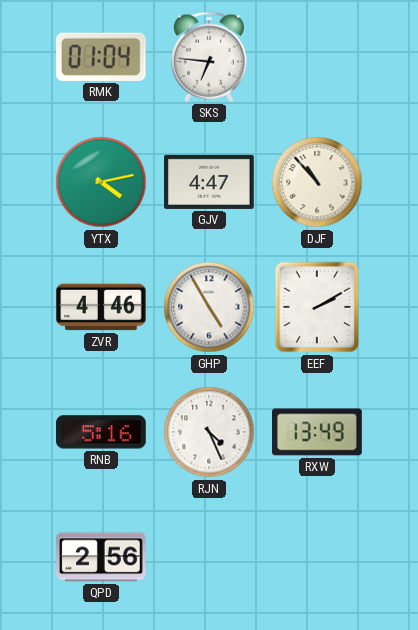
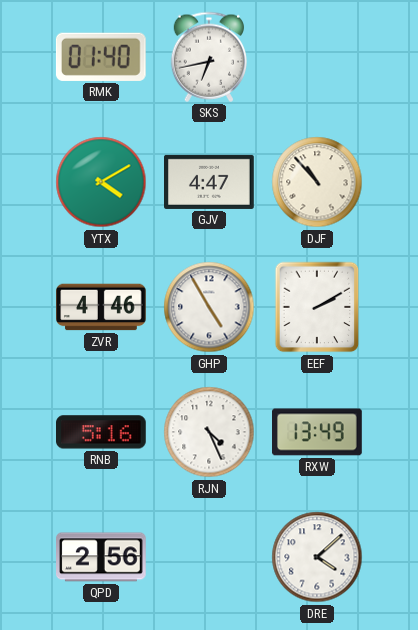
RMK: 01:04 -> 01:40 (101, 57)
SKS: 6:46 -> 6:43 (208, 57)
YTX: 4:13 -> 4:10 (101, 182)
DRE: none -> 4:08 (317, 557)
